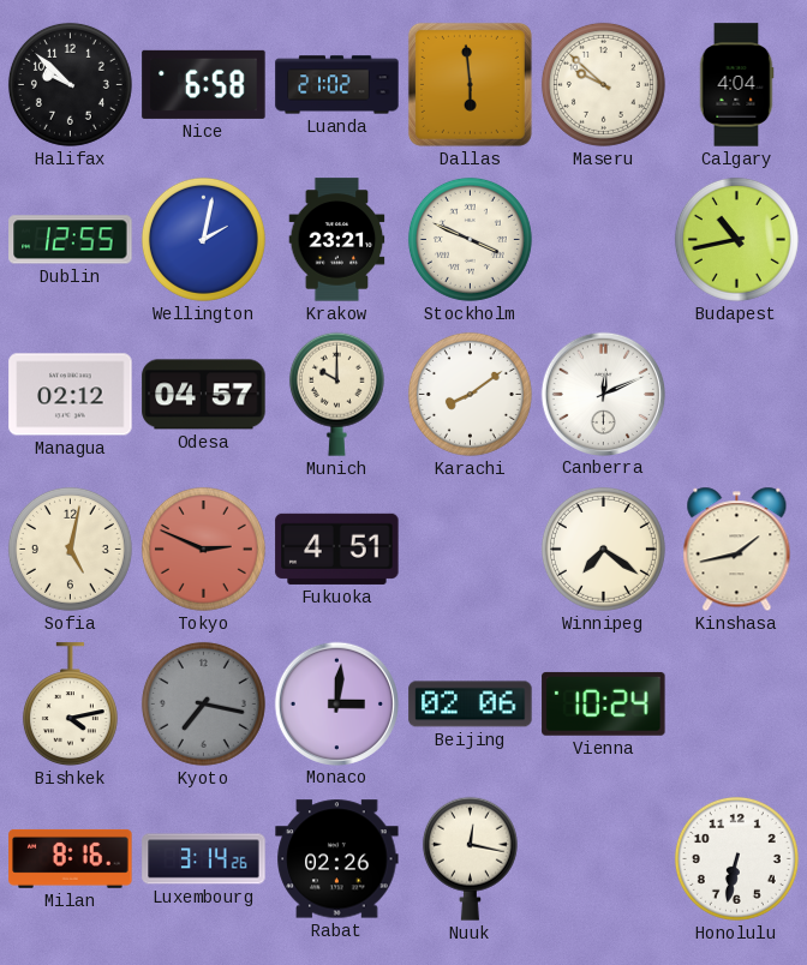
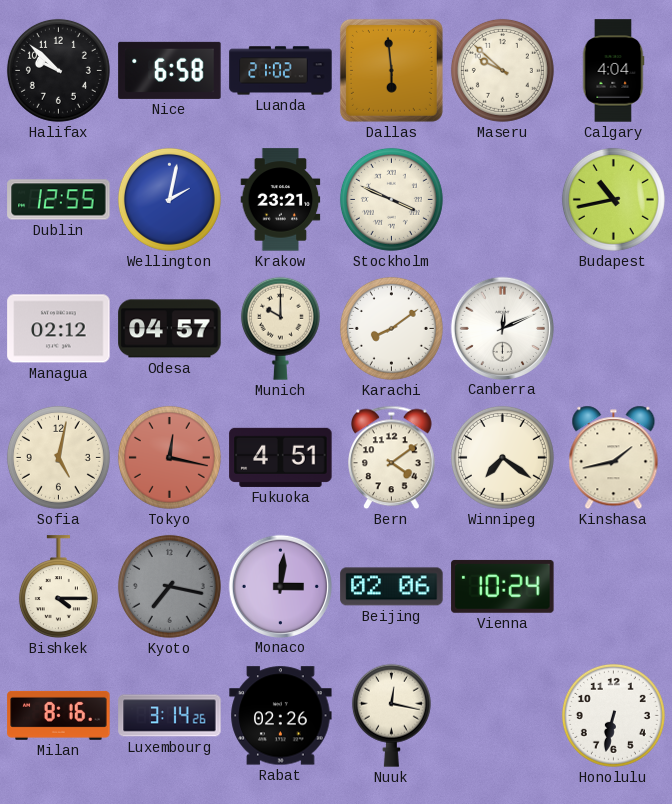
Tokyo: 2:49 -> 12:17 (169, 457)
Bern: none -> 4:09 (392, 458)
Bishkek: 4:13 -> 4:15 (58, 587)
